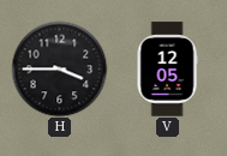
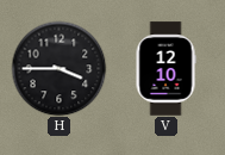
V: 12:05 -> 12:10 (165, 69)
